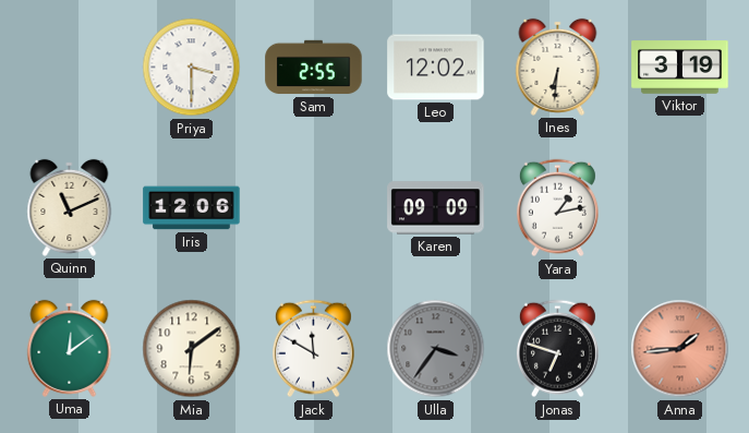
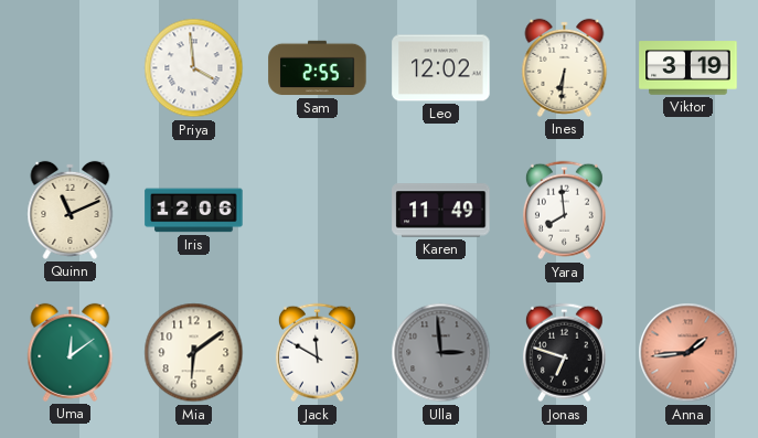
Priya: 3:30 -> 3:59 (194, 68)
Karen: 09:09 -> 11:49 (441, 211)
Yara: 1:13 -> 7:59 (564, 211)
Ulla: 3:36 -> 2:59 (441, 353)
